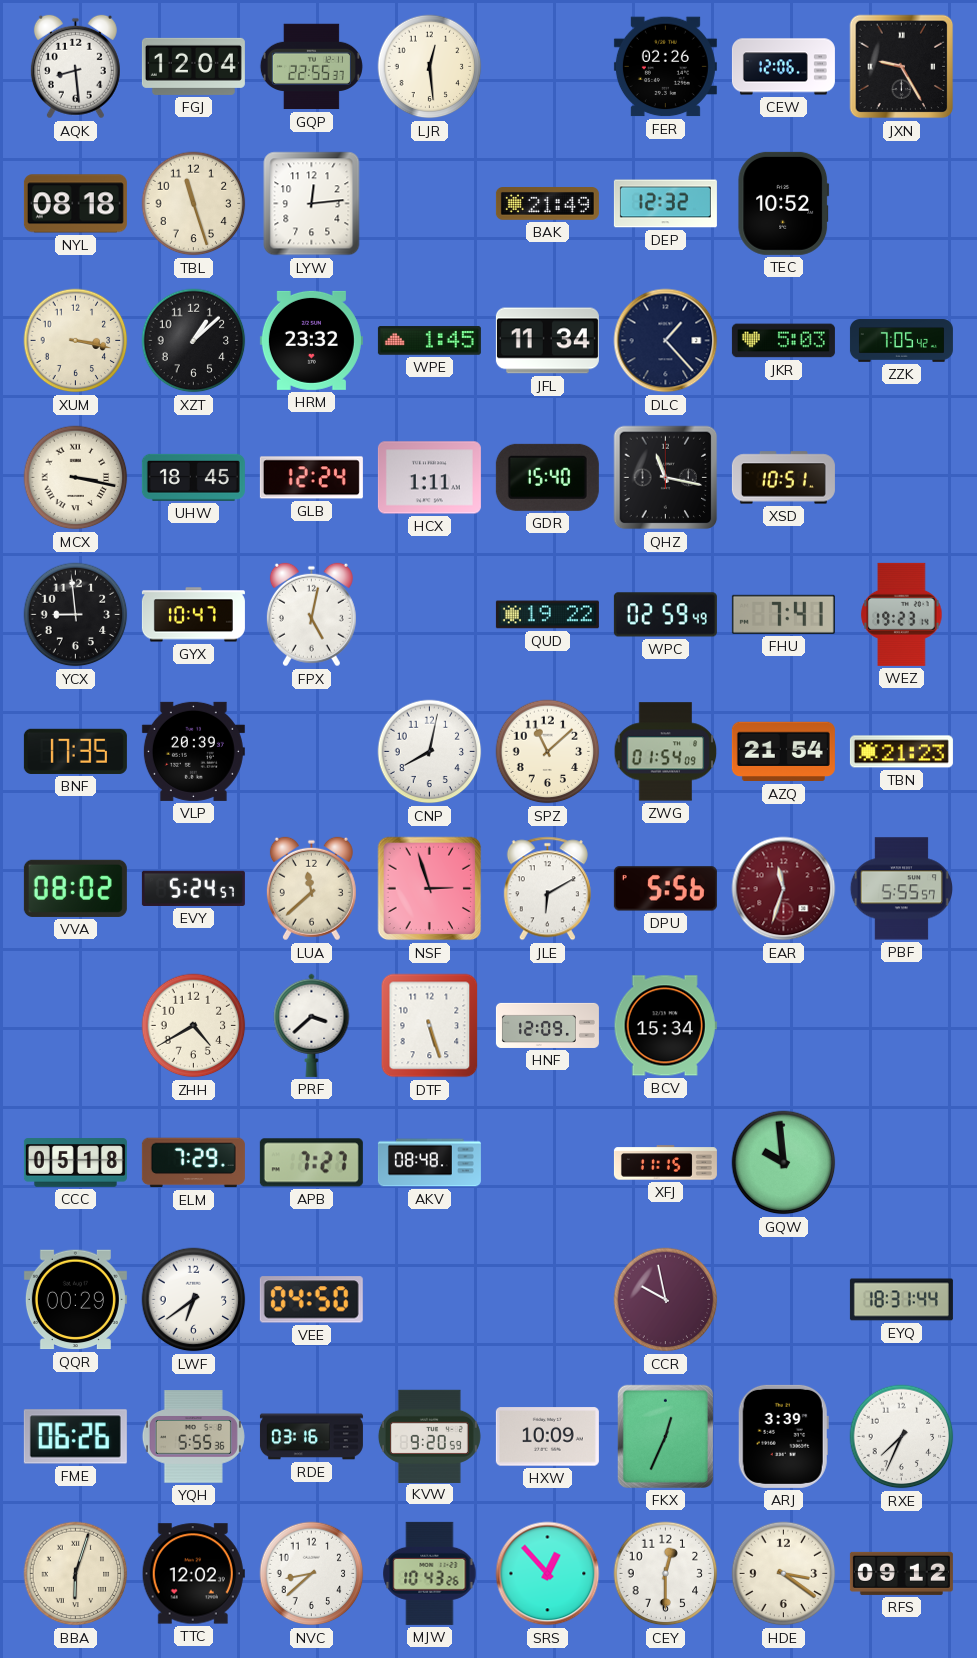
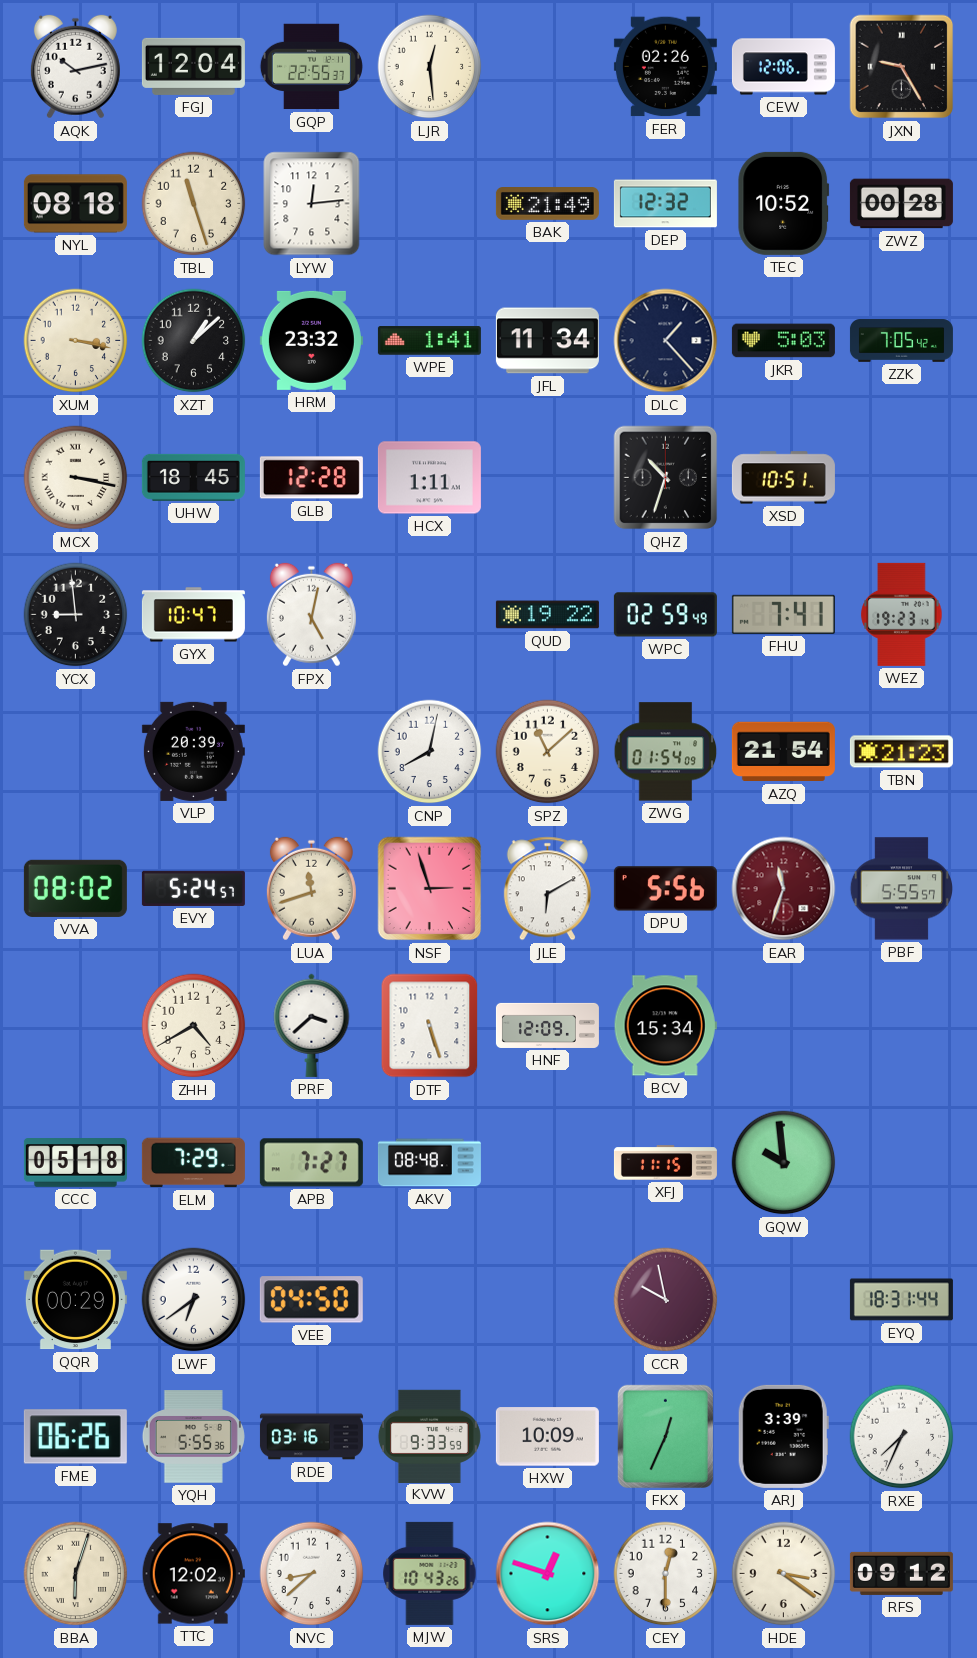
AQK: 8:29 -> 10:13 (75, 67)
ZWZ: none -> 00:28 (901, 204)
WPE: 1:45 -> 1:41 (429, 341)
GLB: 12:24 -> 12:28 (311, 478)
GDR: 15:40 -> none (547, 477)
QHZ: 11:17 -> 10:33 (666, 478)
BNF: 17:35 -> none (75, 751)
LUA: 11:38 -> 11:42 (311, 889)
KVW: 9:20 -> 9:33 (429, 1436)
SRS: 12:53 -> 12:48 (548, 1574)
